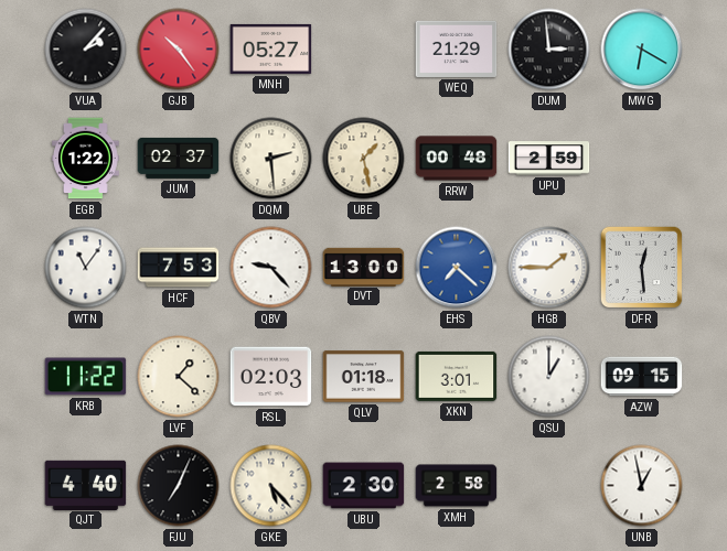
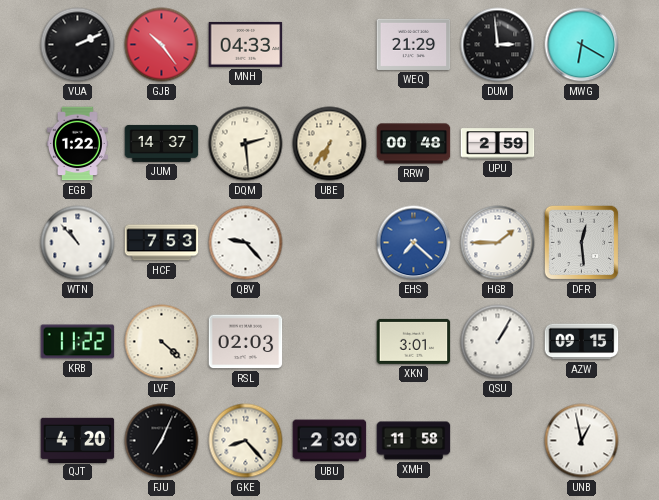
VUA: 2:07 -> 2:11 (78, 45)
MNH: 05:27 -> 04:33 (246, 44)
JUM: 02:37 -> 14:37 (162, 143)
UBE: 1:28 -> 6:36 (330, 144)
WTN: 11:06 -> 10:53 (78, 243)
DVT: 13:00 -> none (364, 267)
LVF: 1:22 -> 4:22 (162, 342)
QLV: 01:18 -> none (364, 377)
QSU: 1:00 -> 1:05 (498, 342)
QJT: 4:40 -> 4:20 (78, 440)
GKE: 5:23 -> 8:23 (246, 441)
XMH: 2:58 -> 11:58 (414, 441)
